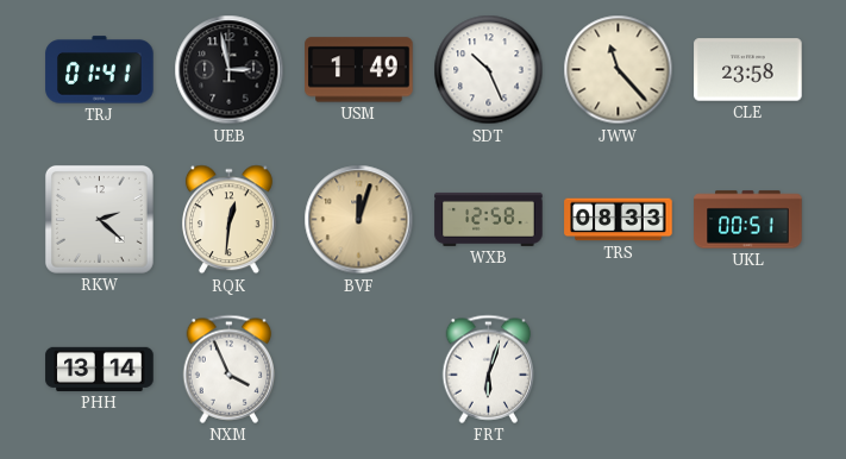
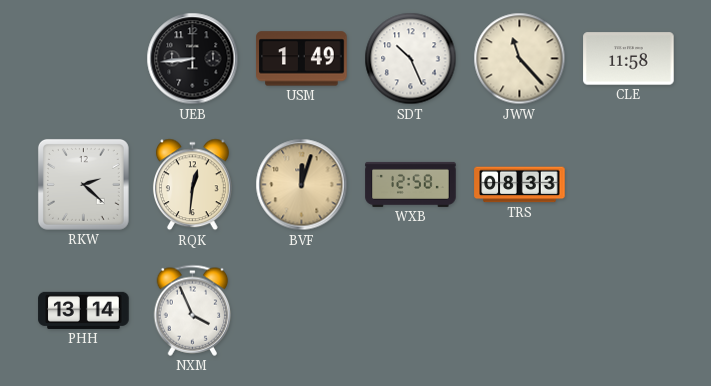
TRJ: 01:41 -> none (100, 70)
UEB: 2:58 -> 8:44 (193, 59)
CLE: 23:58 -> 11:58 (629, 59)
UKL: 00:51 -> none (748, 220)
FRT: 6:03 -> none (489, 369)
